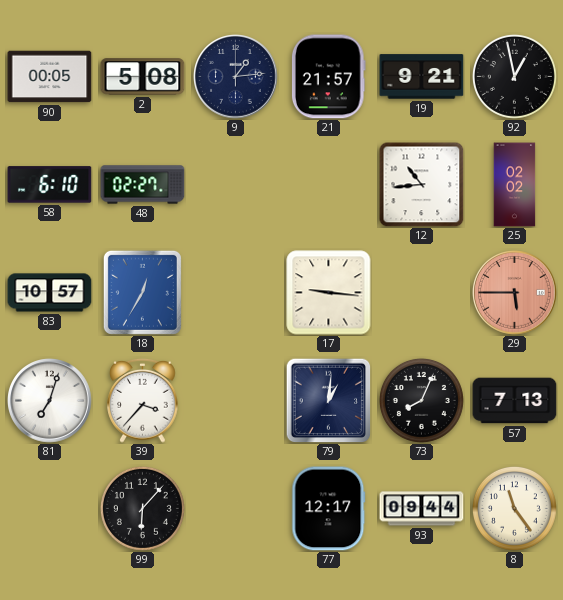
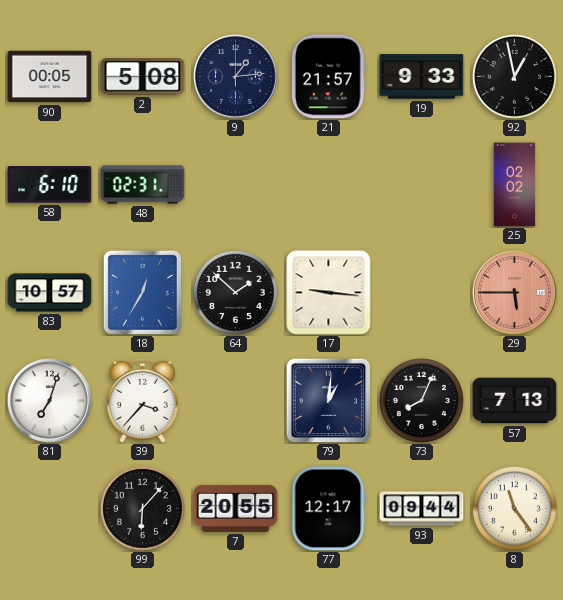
19: 9:21 -> 9:33 (422, 77)
48: 02:27 -> 02:31 (143, 185)
12: 10:44 -> none (422, 185)
64: none -> 1:52 (235, 292)
7: none -> 20:55 (236, 508)
